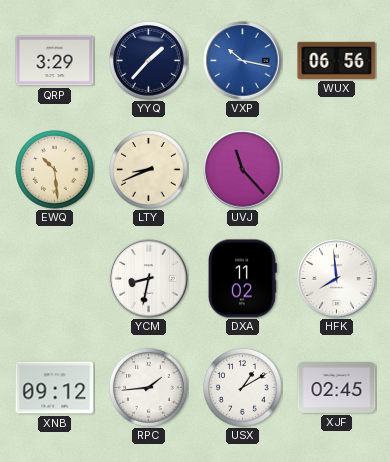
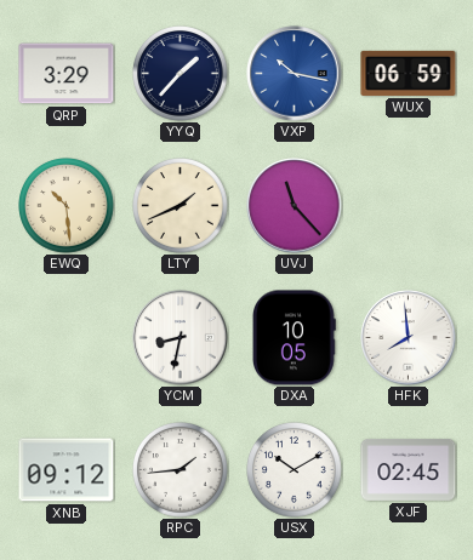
WUX: 06:56 -> 06:59 (409, 73)
LTY: 8:41 -> 1:41 (181, 206)
DXA: 11:02 -> 10:05 (294, 338)
USX: 1:10 -> 10:10 (295, 470)
